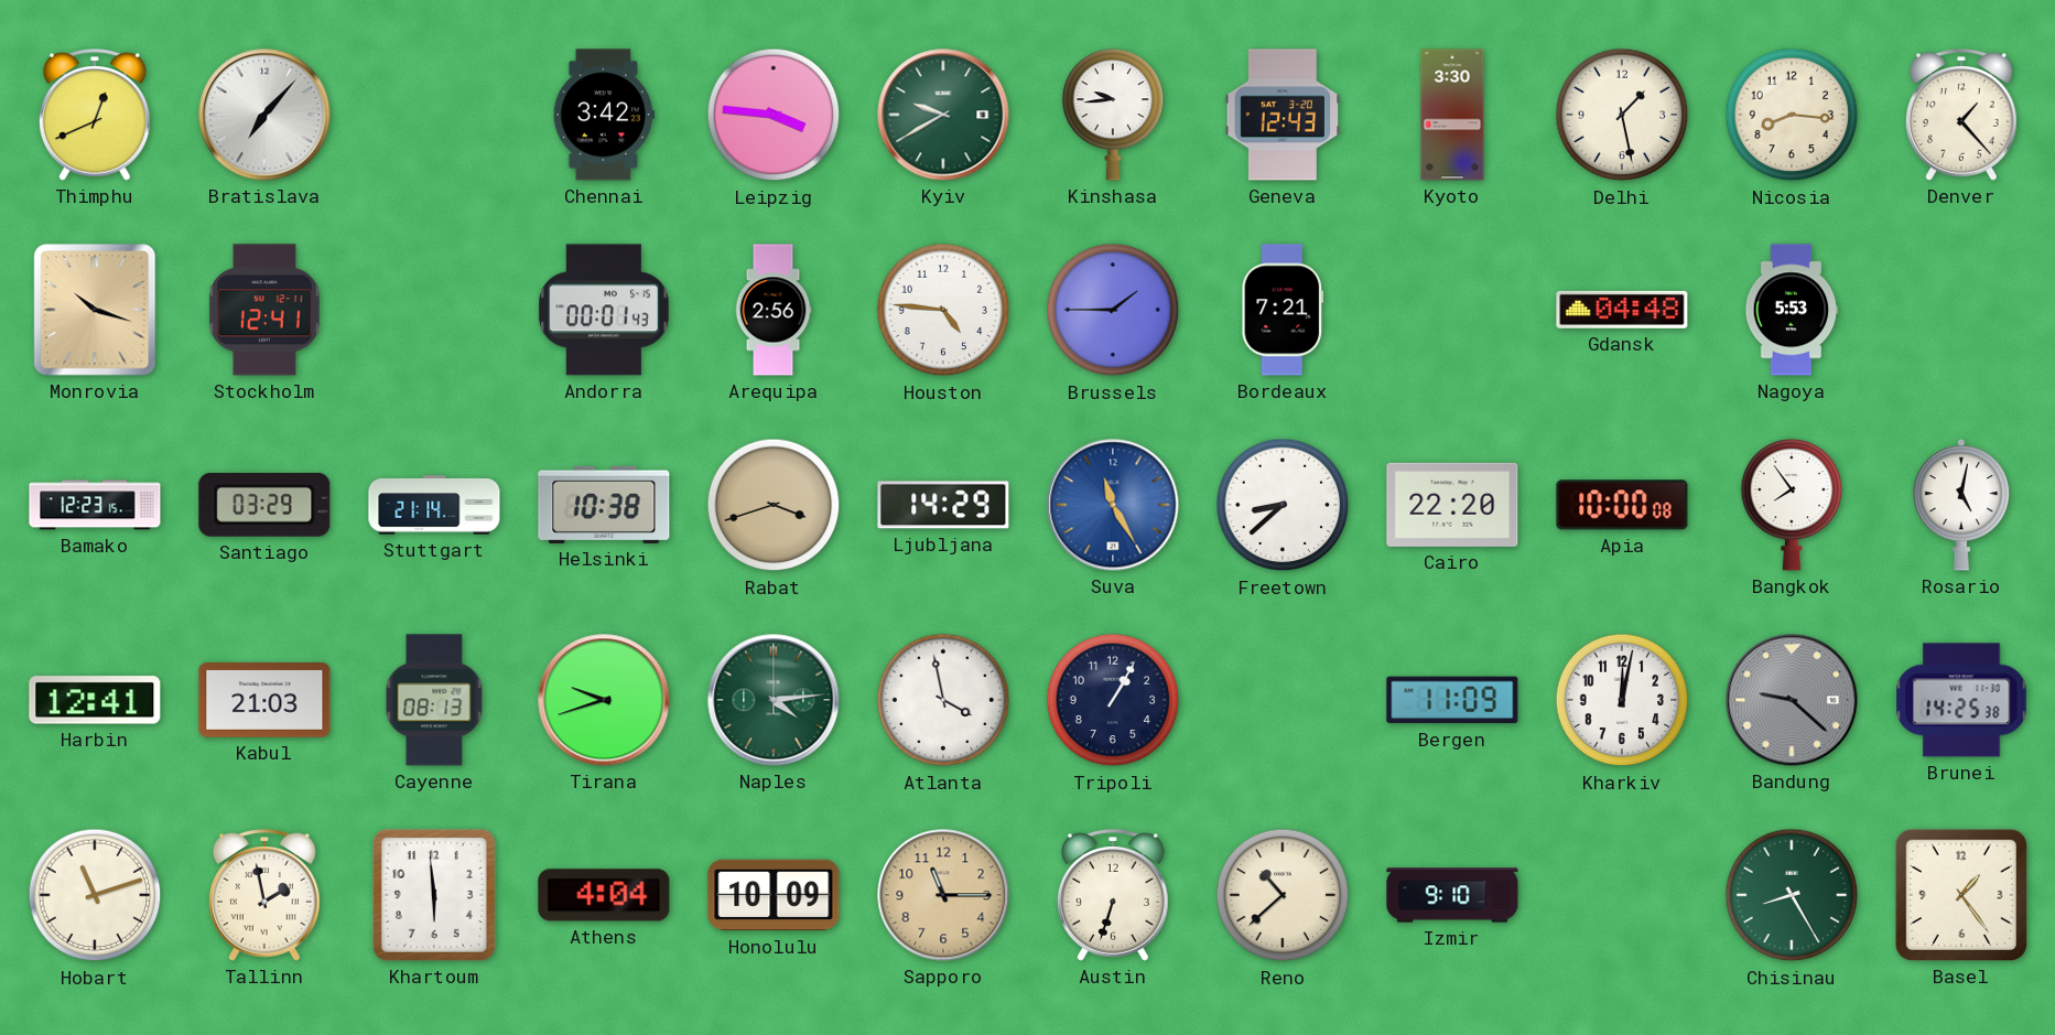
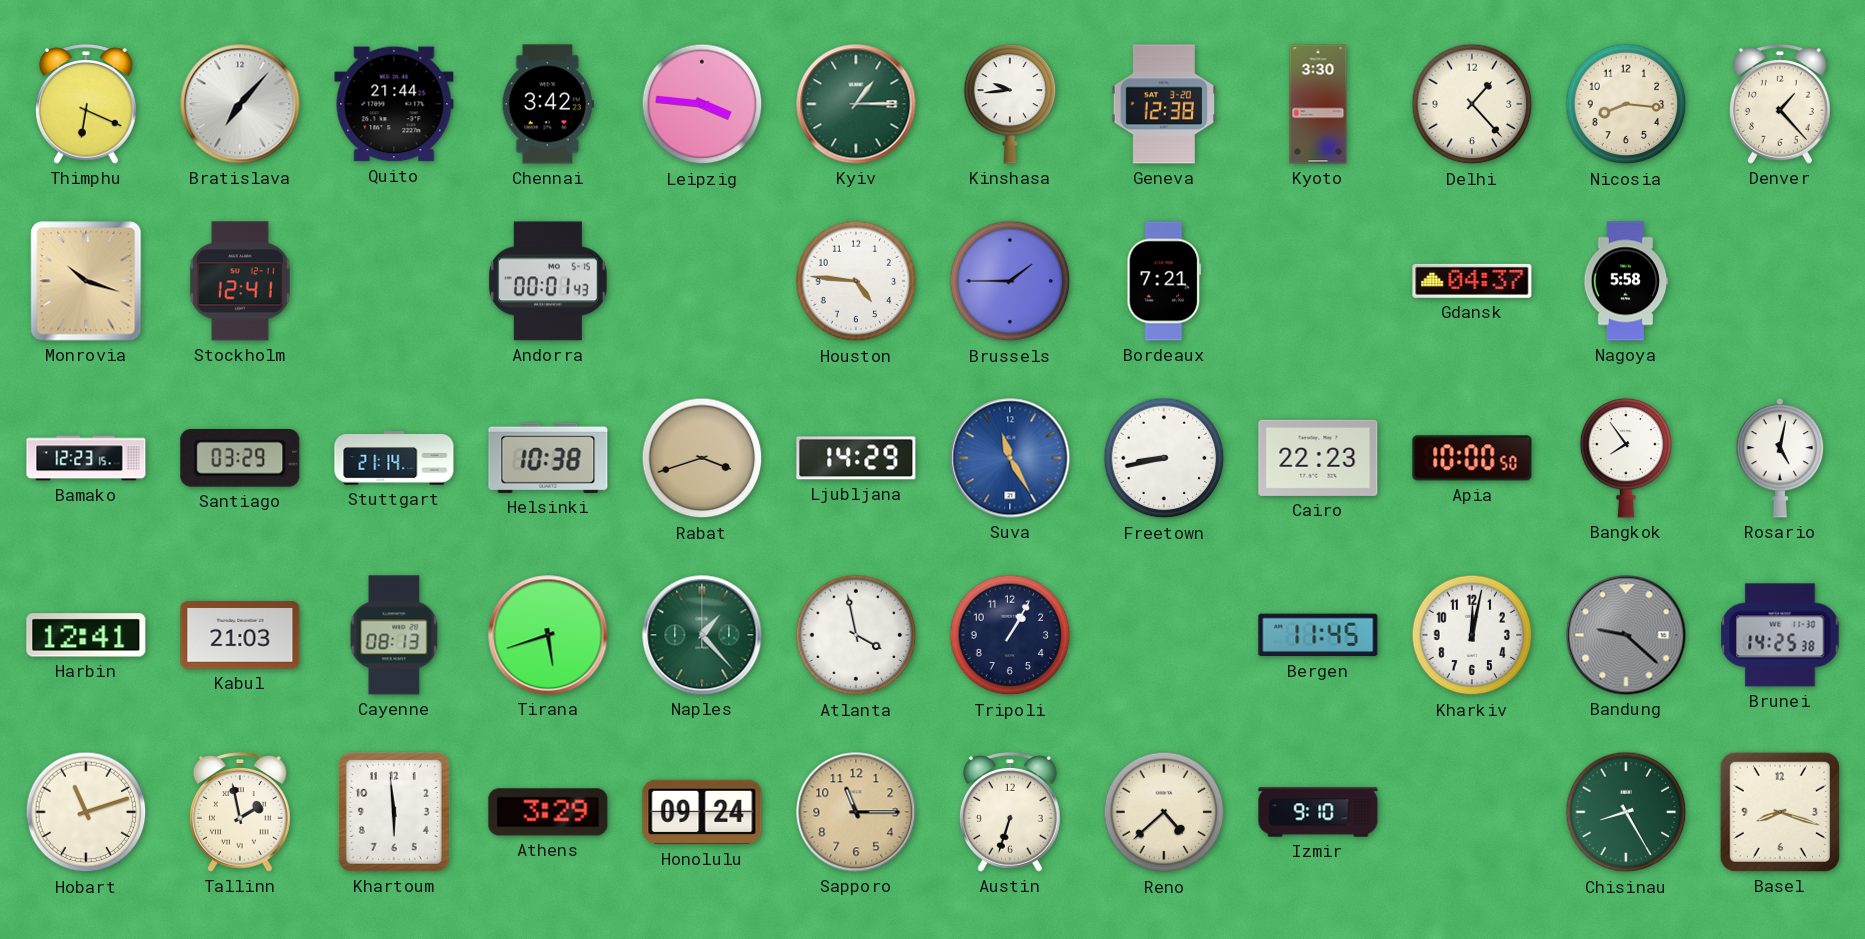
Thimphu: 12:41 -> 6:19 (86, 104)
Quito: none -> 21:44 (394, 104)
Kyiv: 9:40 -> 1:15 (856, 104)
Geneva: 12:43 -> 12:38 (1164, 104)
Delhi: 1:28 -> 1:23 (1472, 104)
Arequipa: 2:56 -> none (774, 310)
Gdansk: 04:48 -> 04:37 (1472, 281)
Nagoya: 5:53 -> 5:58 (1626, 281)
Freetown: 8:38 -> 8:43 (1164, 458)
Cairo: 22:20 -> 22:23 (1318, 458)
Apia: 10:00:08 -> 10:00:50 (1472, 458)
Tirana: 9:42 -> 5:42 (548, 635)
Naples: 4:14 -> 1:23 (702, 635)
Bergen: 11:09 -> 11:45 (1318, 635)
Athens: 4:04 -> 3:29 (548, 812)
Honolulu: 10:09 -> 09:24 (702, 812)
Reno: 10:38 -> 4:38 (1164, 812)
Basel: 1:24 -> 8:18 (1780, 812)
